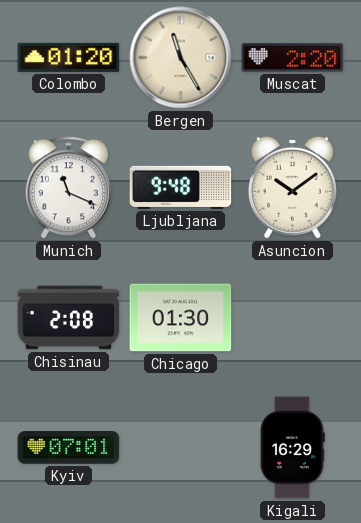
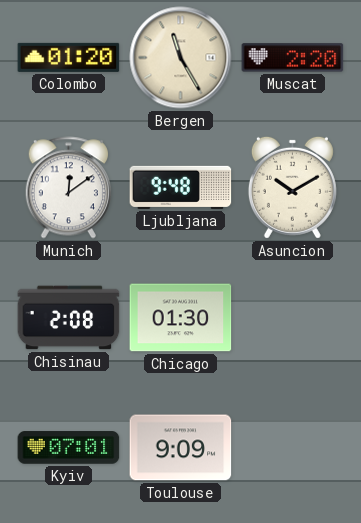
Munich: 11:19 -> 12:09 (68, 188)
Asuncion: 10:09 -> 10:10 (292, 187)
Toulouse: none -> 9:09 (181, 448)
Kigali: 16:29 -> none (292, 448)
